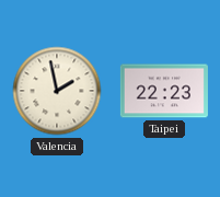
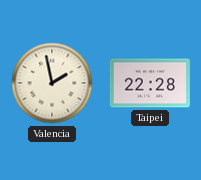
Taipei: 22:23 -> 22:28 (150, 83)
